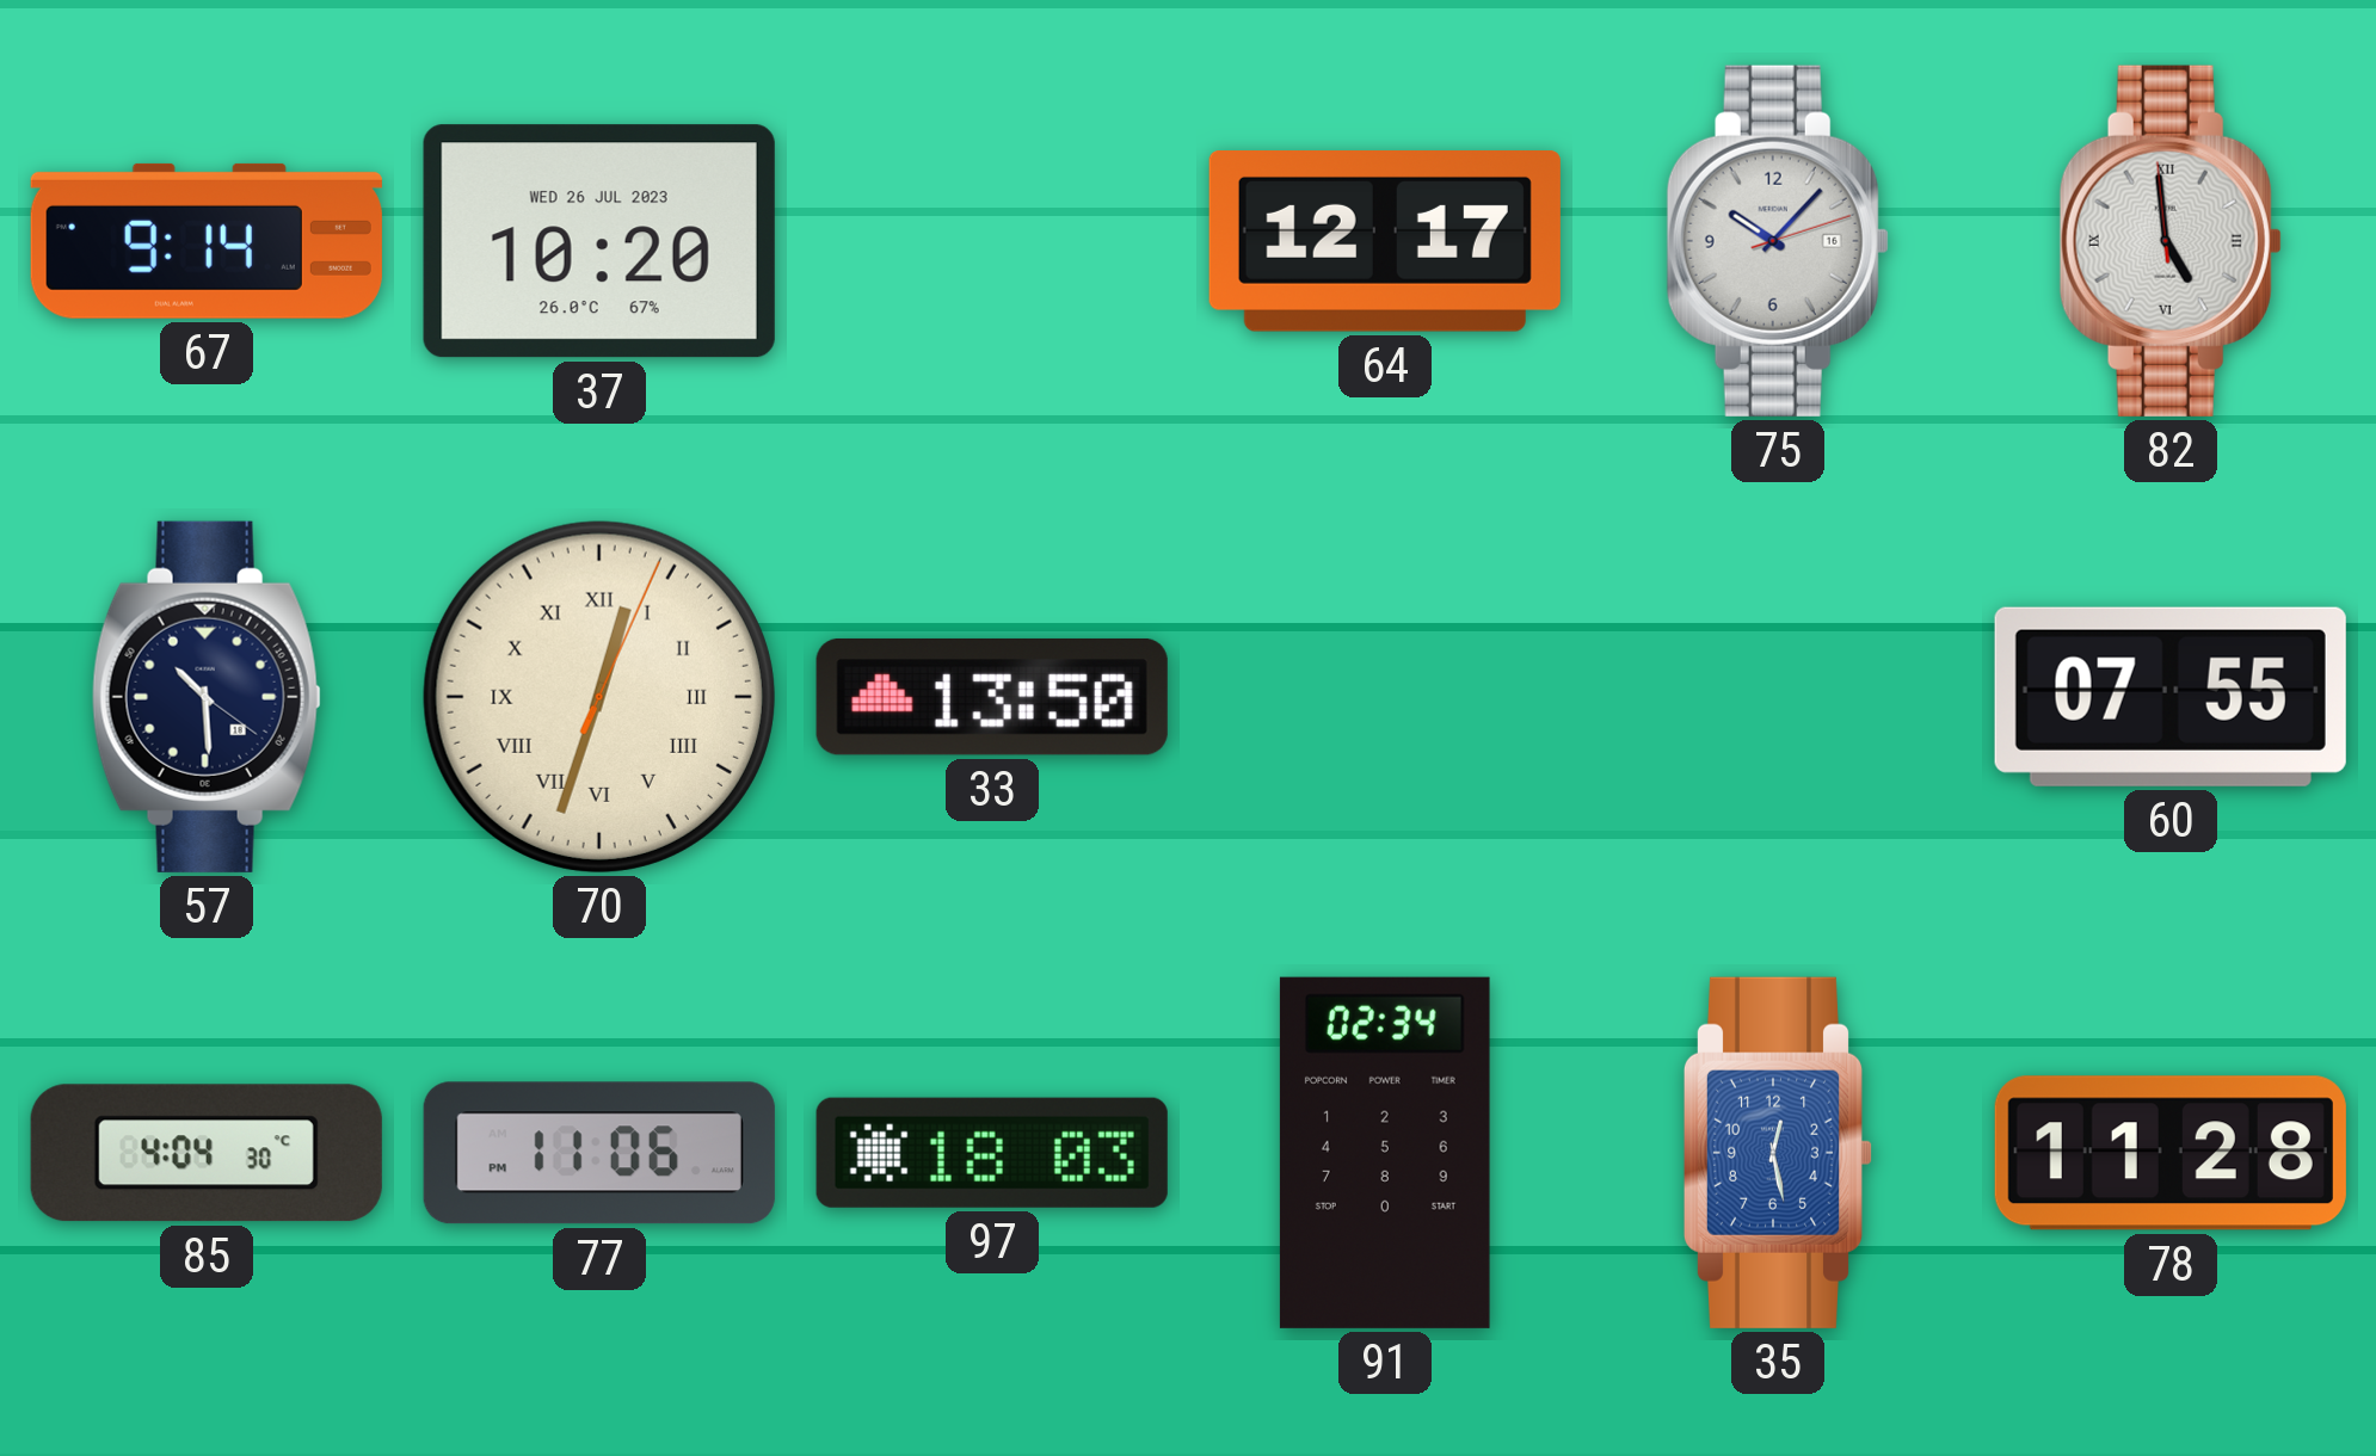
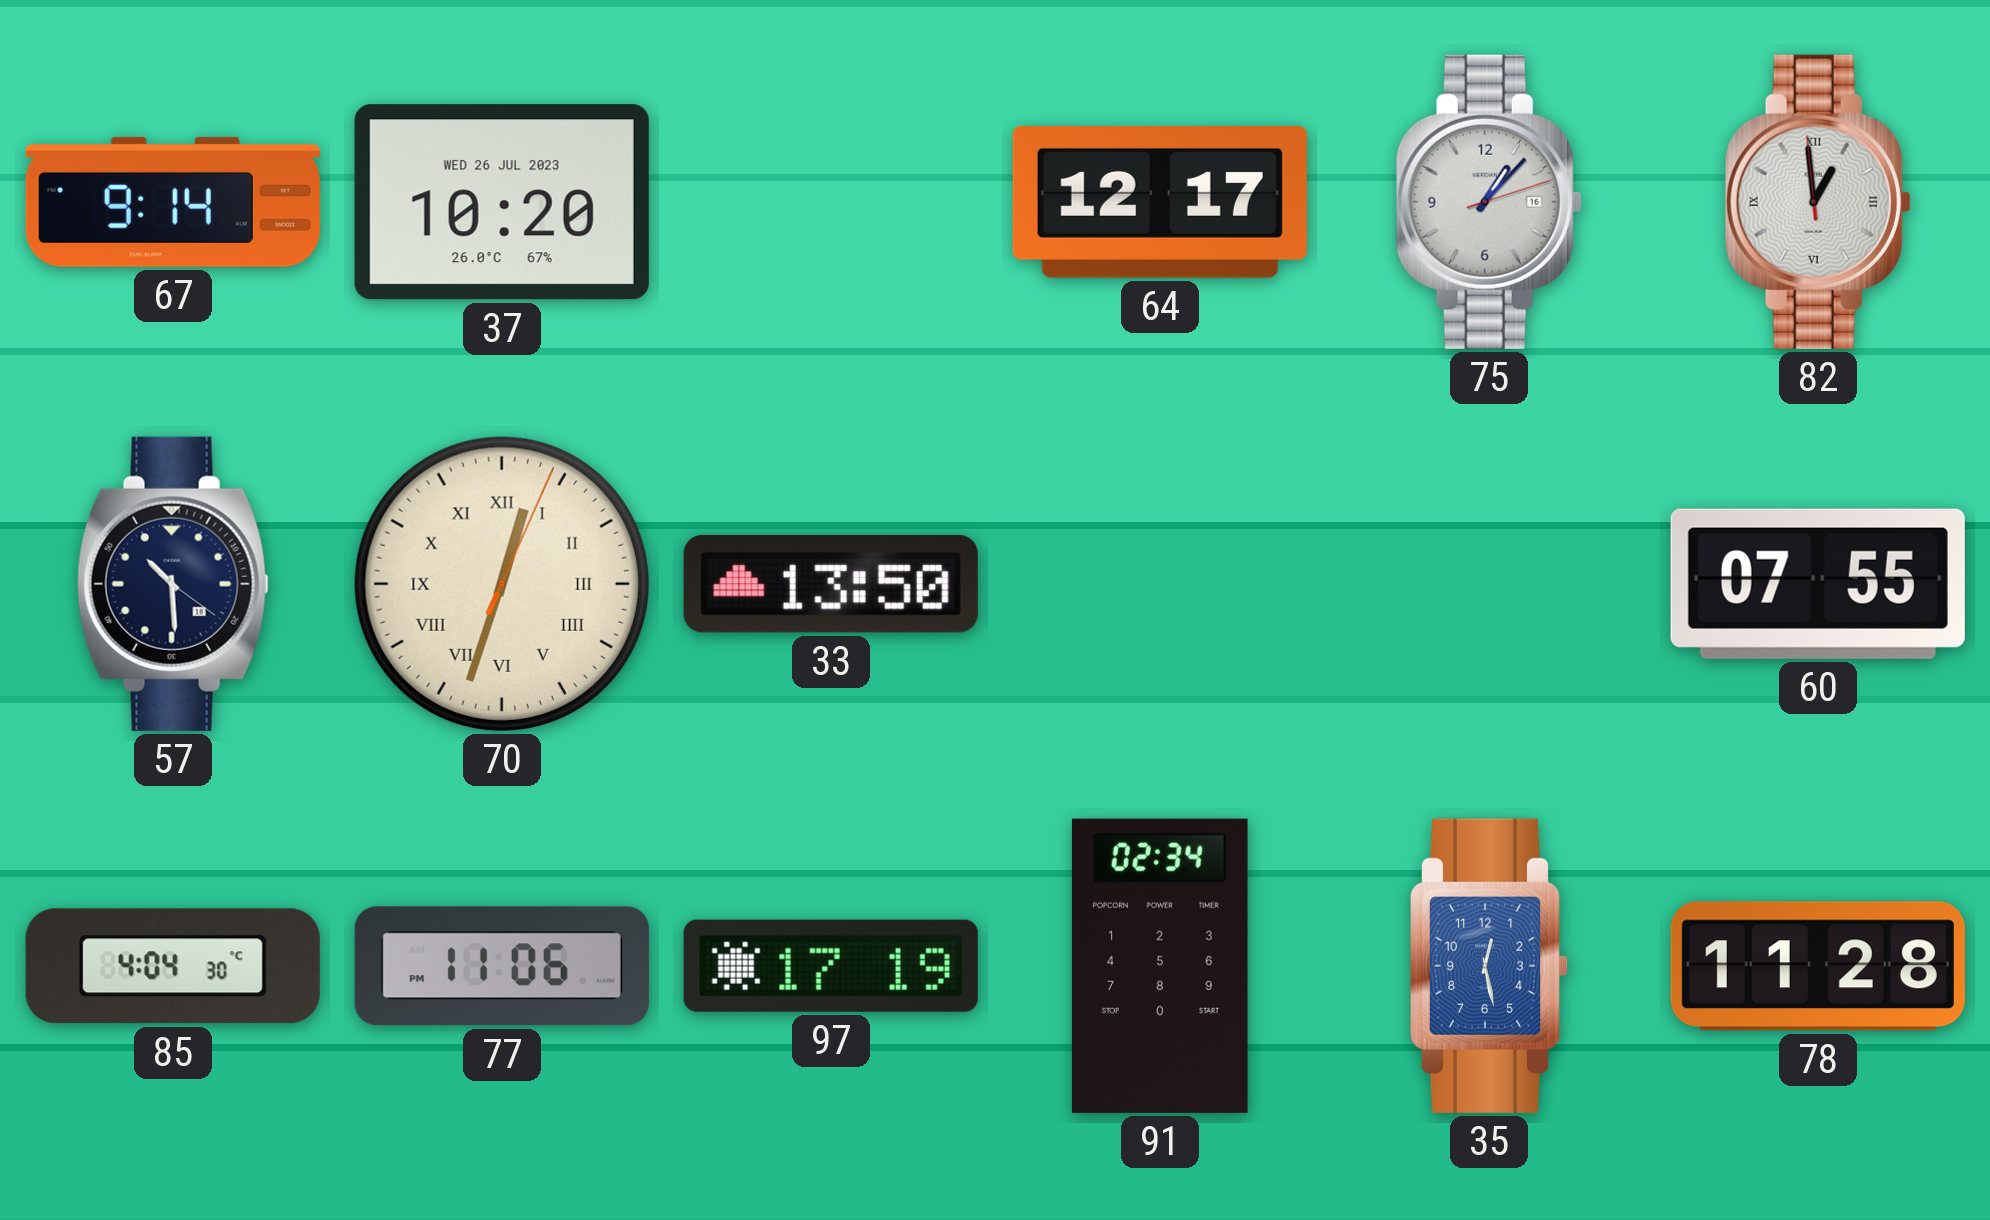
75: 10:07 -> 1:07 (1489, 202)
82: 4:58 -> 12:58 (1818, 202)
97: 18:03 -> 17:19 (831, 966)
